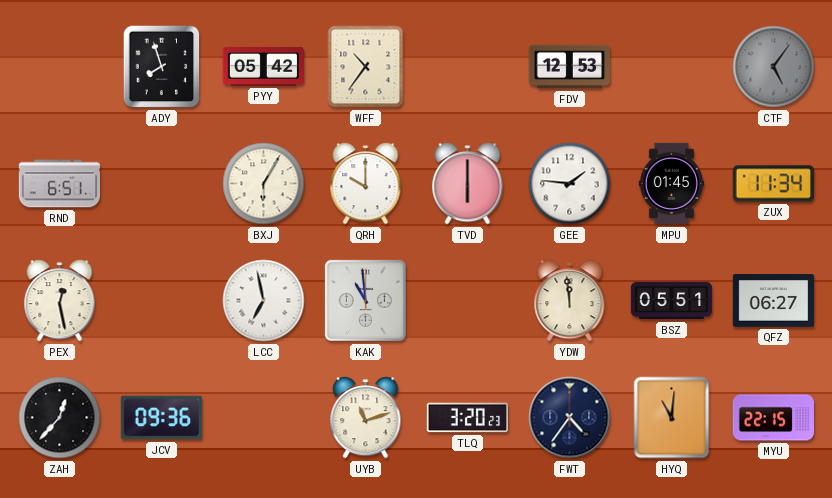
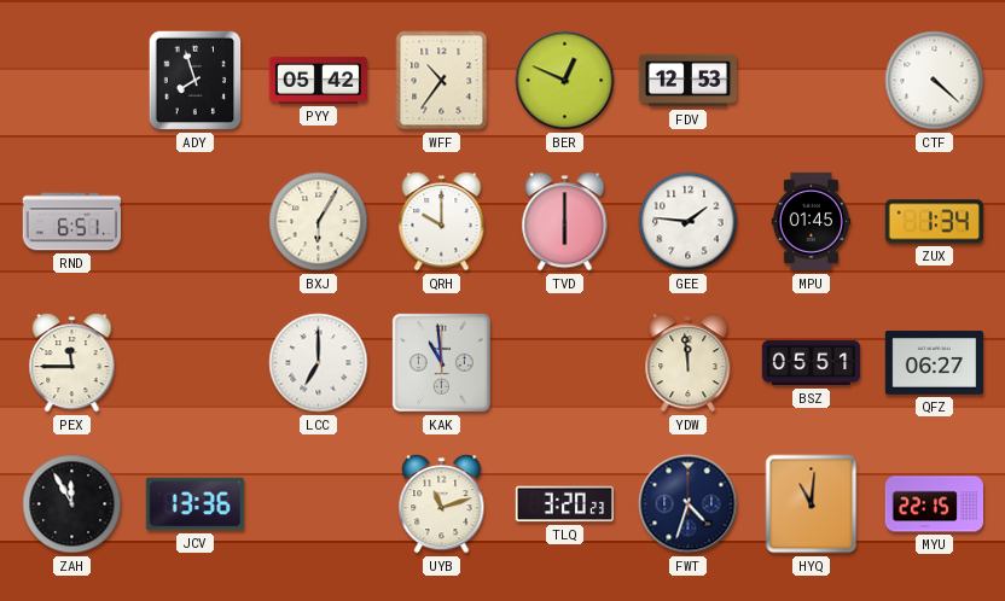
BER: none -> 12:49 (565, 81)
CTF: 5:06 -> 4:22 (935, 81)
CTF dial: grey -> white (935, 81)
ZUX: 11:34 -> 1:34 (934, 222)
PEX: 12:28 -> 11:45 (72, 363)
LCC: 6:58 -> 7:00 (319, 363)
ZAH: 12:37 -> 11:55 (72, 504)
JCV: 09:36 -> 13:36 (194, 504)
FWT: 4:36 -> 4:33 (689, 504)
